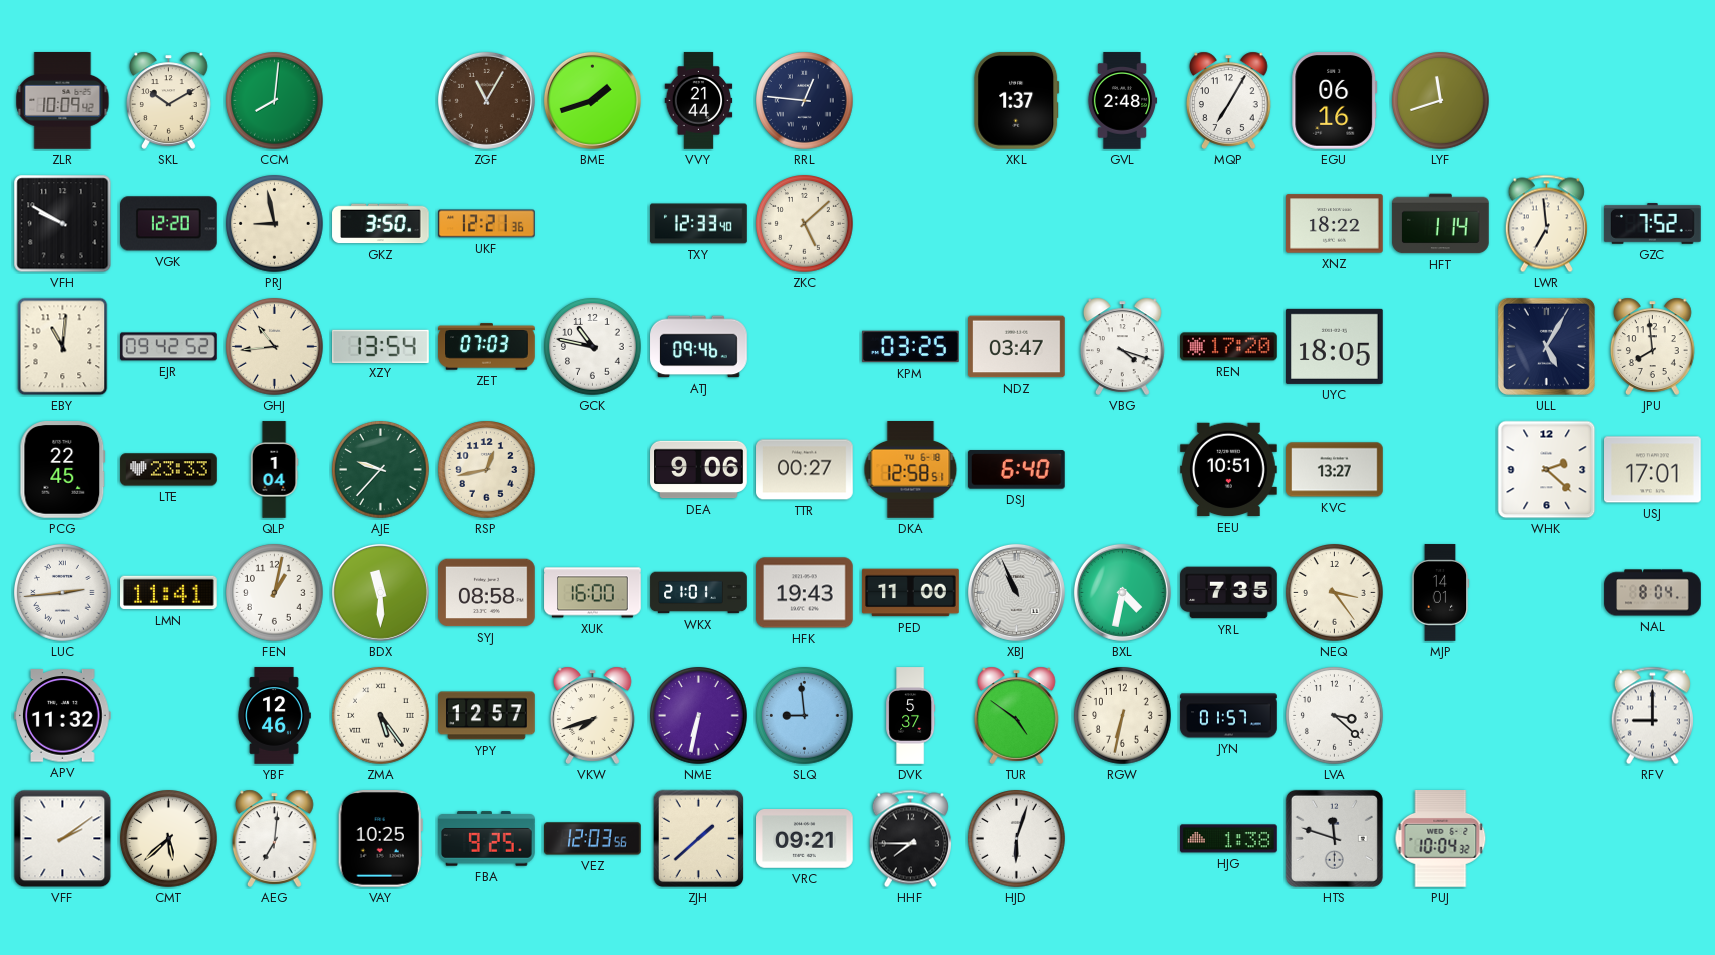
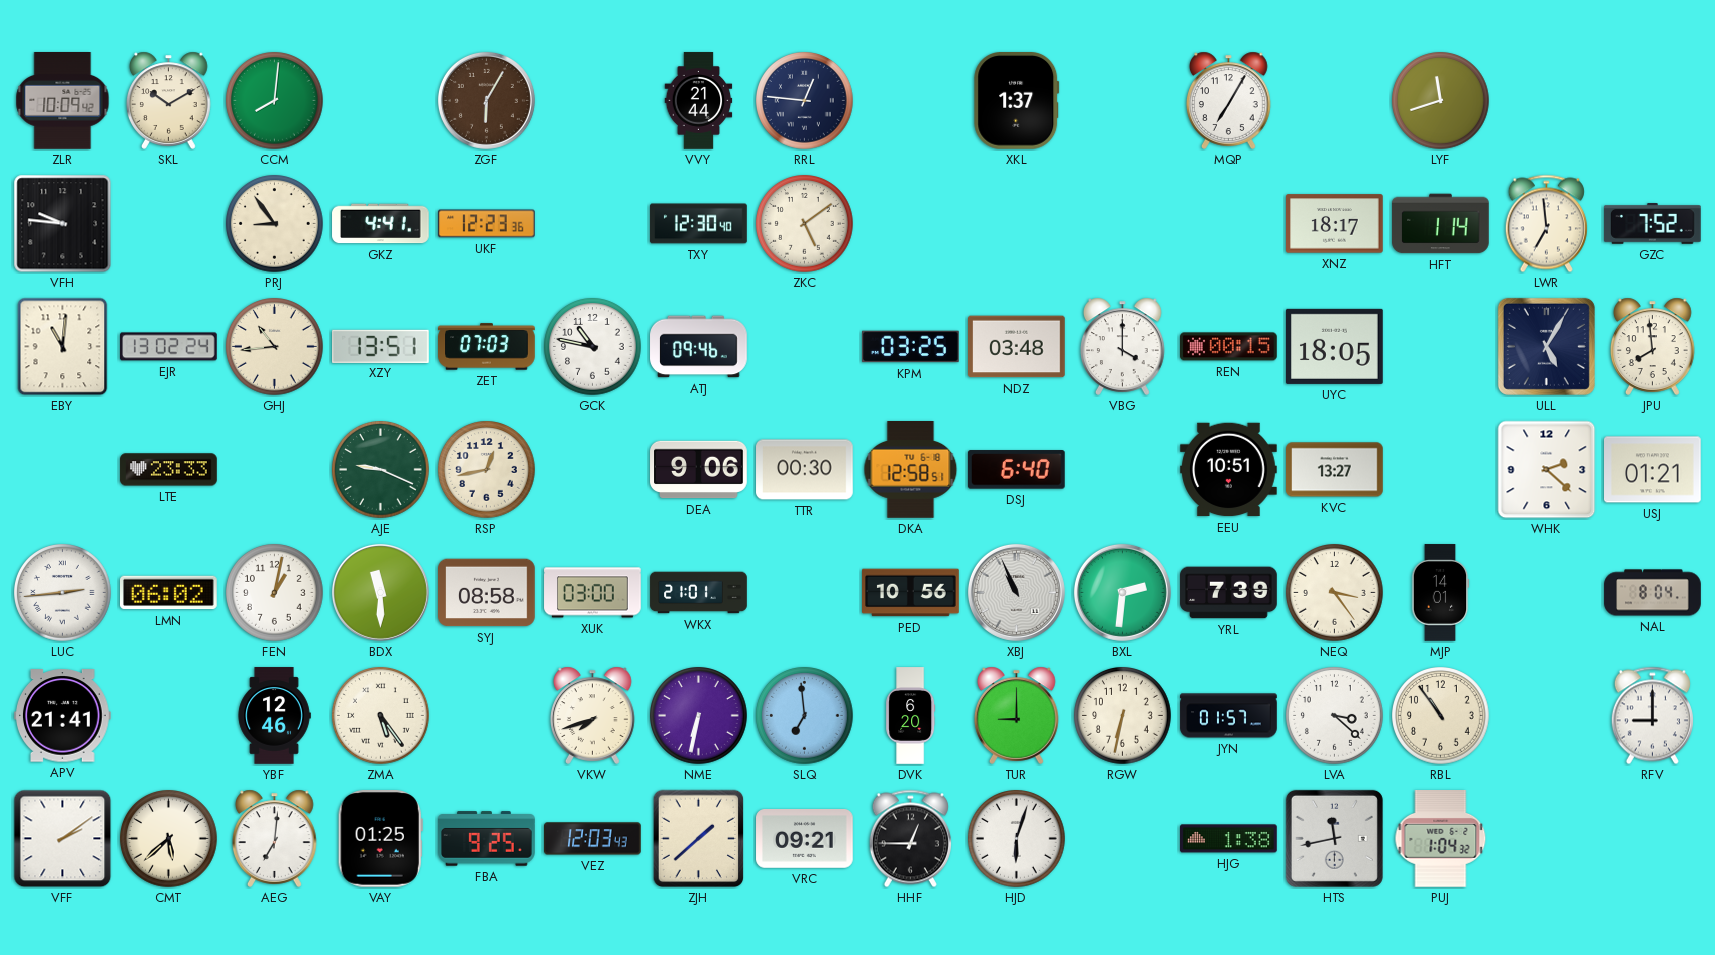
ZGF: 11:05 -> 6:05 (486, 100)
BME: 1:42 -> none (592, 100)
GVL: 2:48 -> none (1122, 101)
EGU: 06:16 -> none (1335, 101)
VFH: 9:50 -> 9:46 (63, 224)
VGK: 12:20 -> none (169, 224)
PRJ: 8:58 -> 8:54 (275, 224)
GKZ: 3:50 -> 4:41 (381, 224)
UKF: 12:21 -> 12:23 (487, 224)
TXY: 12:33 -> 12:30 (699, 224)
ZKC: 5:08 -> 5:09 (805, 224)
XNZ: 18:22 -> 18:17 (1335, 224)
EJR: 09:42 -> 13:02 (169, 347)
XZY: 13:54 -> 13:51 (381, 346)
NDZ: 03:47 -> 03:48 (1017, 347)
VBG: 4:18 -> 4:00 (1123, 346)
REN: 17:20 -> 00:15 (1229, 347)
PCG: 22:45 -> none (63, 470)
QLP: 1:04 -> none (274, 470)
AJE: 9:37 -> 9:19 (381, 470)
TTR: 00:27 -> 00:30 (805, 470)
USJ: 17:01 -> 01:21 (1653, 470)
LMN: 11:41 -> 06:02 (169, 593)
XUK: 16:00 -> 03:00 (593, 593)
HFK: 19:43 -> none (805, 593)
PED: 11:00 -> 10:56 (911, 593)
BXL: 4:32 -> 2:31 (1122, 592)
YRL: 7:35 -> 7:39 (1229, 593)
APV: 11:32 -> 21:41 (63, 716)
YPY: 12:57 -> none (487, 716)
SLQ: 8:59 -> 6:59 (805, 716)
DVK: 5:37 -> 6:20 (911, 716)
TUR: 4:51 -> 9:00 (1017, 715)
RBL: none -> 10:54 (1441, 716)
VAY: 10:25 -> 01:25 (380, 839)
VEZ: 12:03:56 -> 12:03:43 (593, 839)
HHF: 7:45 -> 12:45 (910, 839)
HTS: 11:48 -> 11:43 (1334, 838)
PUJ: 10:04 -> 1:04 (1441, 839)
